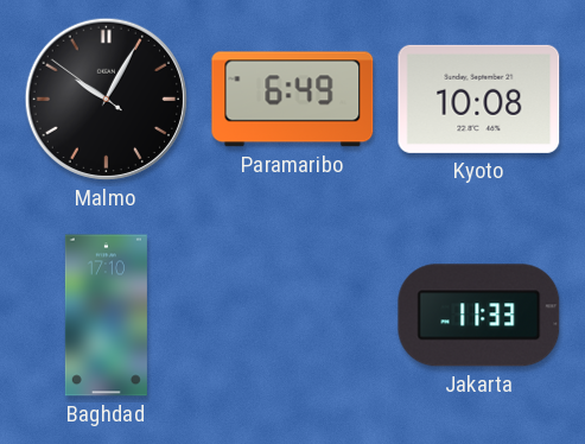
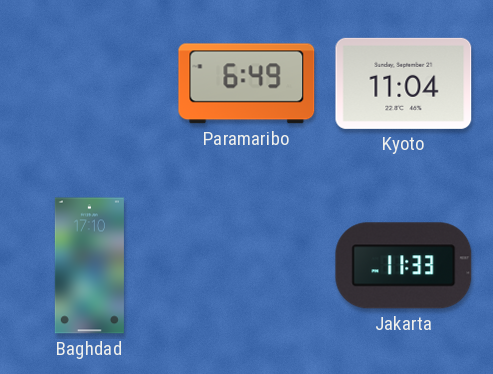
Malmo: 10:04 -> none (106, 99)
Kyoto: 10:08 -> 11:04 (404, 83)
